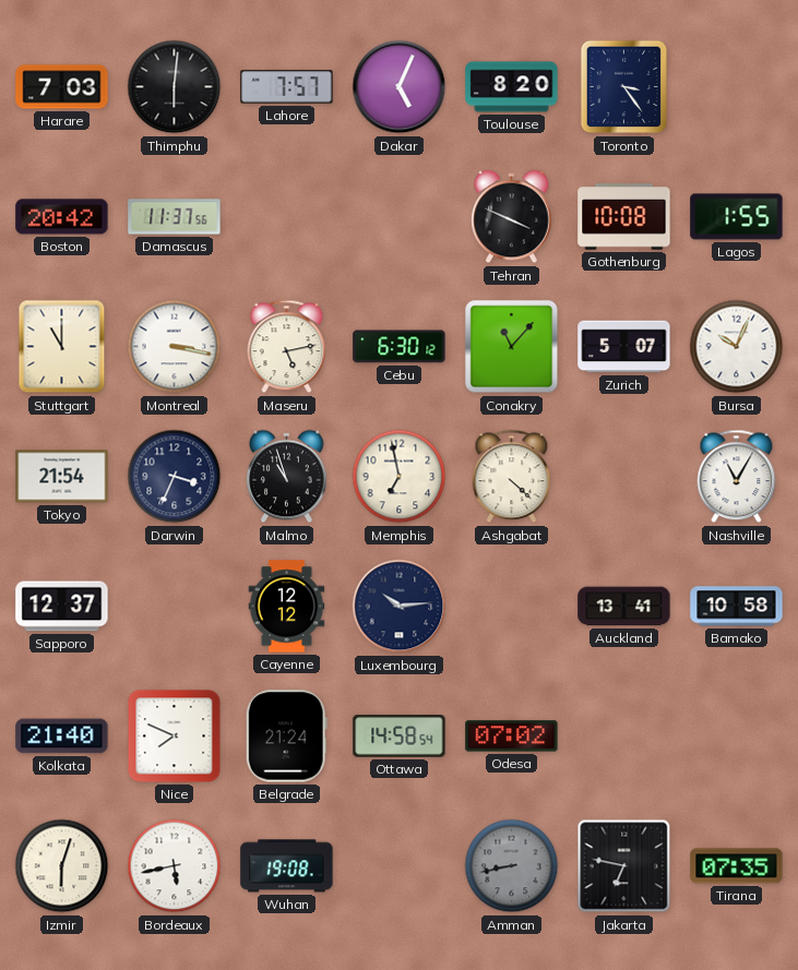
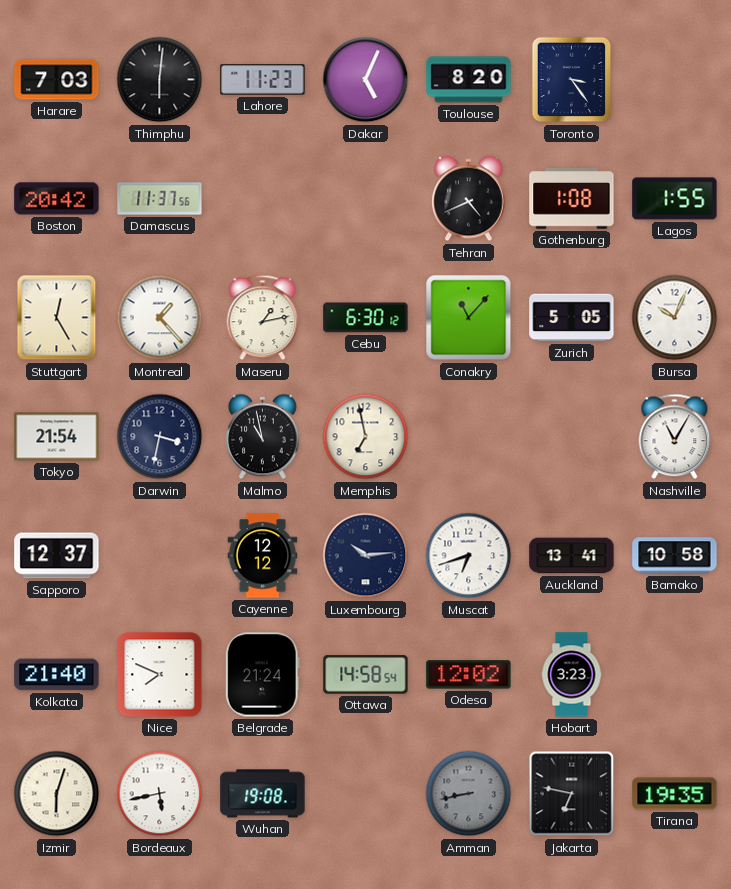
Lahore: 7:57 -> 11:23 (263, 80)
Tehran: 3:49 -> 4:41 (469, 199)
Gothenburg: 10:08 -> 1:08 (572, 199)
Stuttgart: 11:00 -> 12:25 (57, 318)
Montreal: 3:17 -> 1:23 (160, 318)
Maseru: 5:13 -> 1:13 (263, 318)
Zurich: 5:07 -> 5:05 (572, 318)
Darwin: 3:34 -> 3:32 (160, 437)
Malmo: 10:57 -> 10:58 (263, 437)
Ashgabat: 4:22 -> none (512, 477)
Muscat: none -> 6:42 (469, 556)
Odesa: 07:02 -> 12:02 (469, 675)
Hobart: none -> 3:23 (572, 675)
Tirana: 07:35 -> 19:35 (675, 794)
